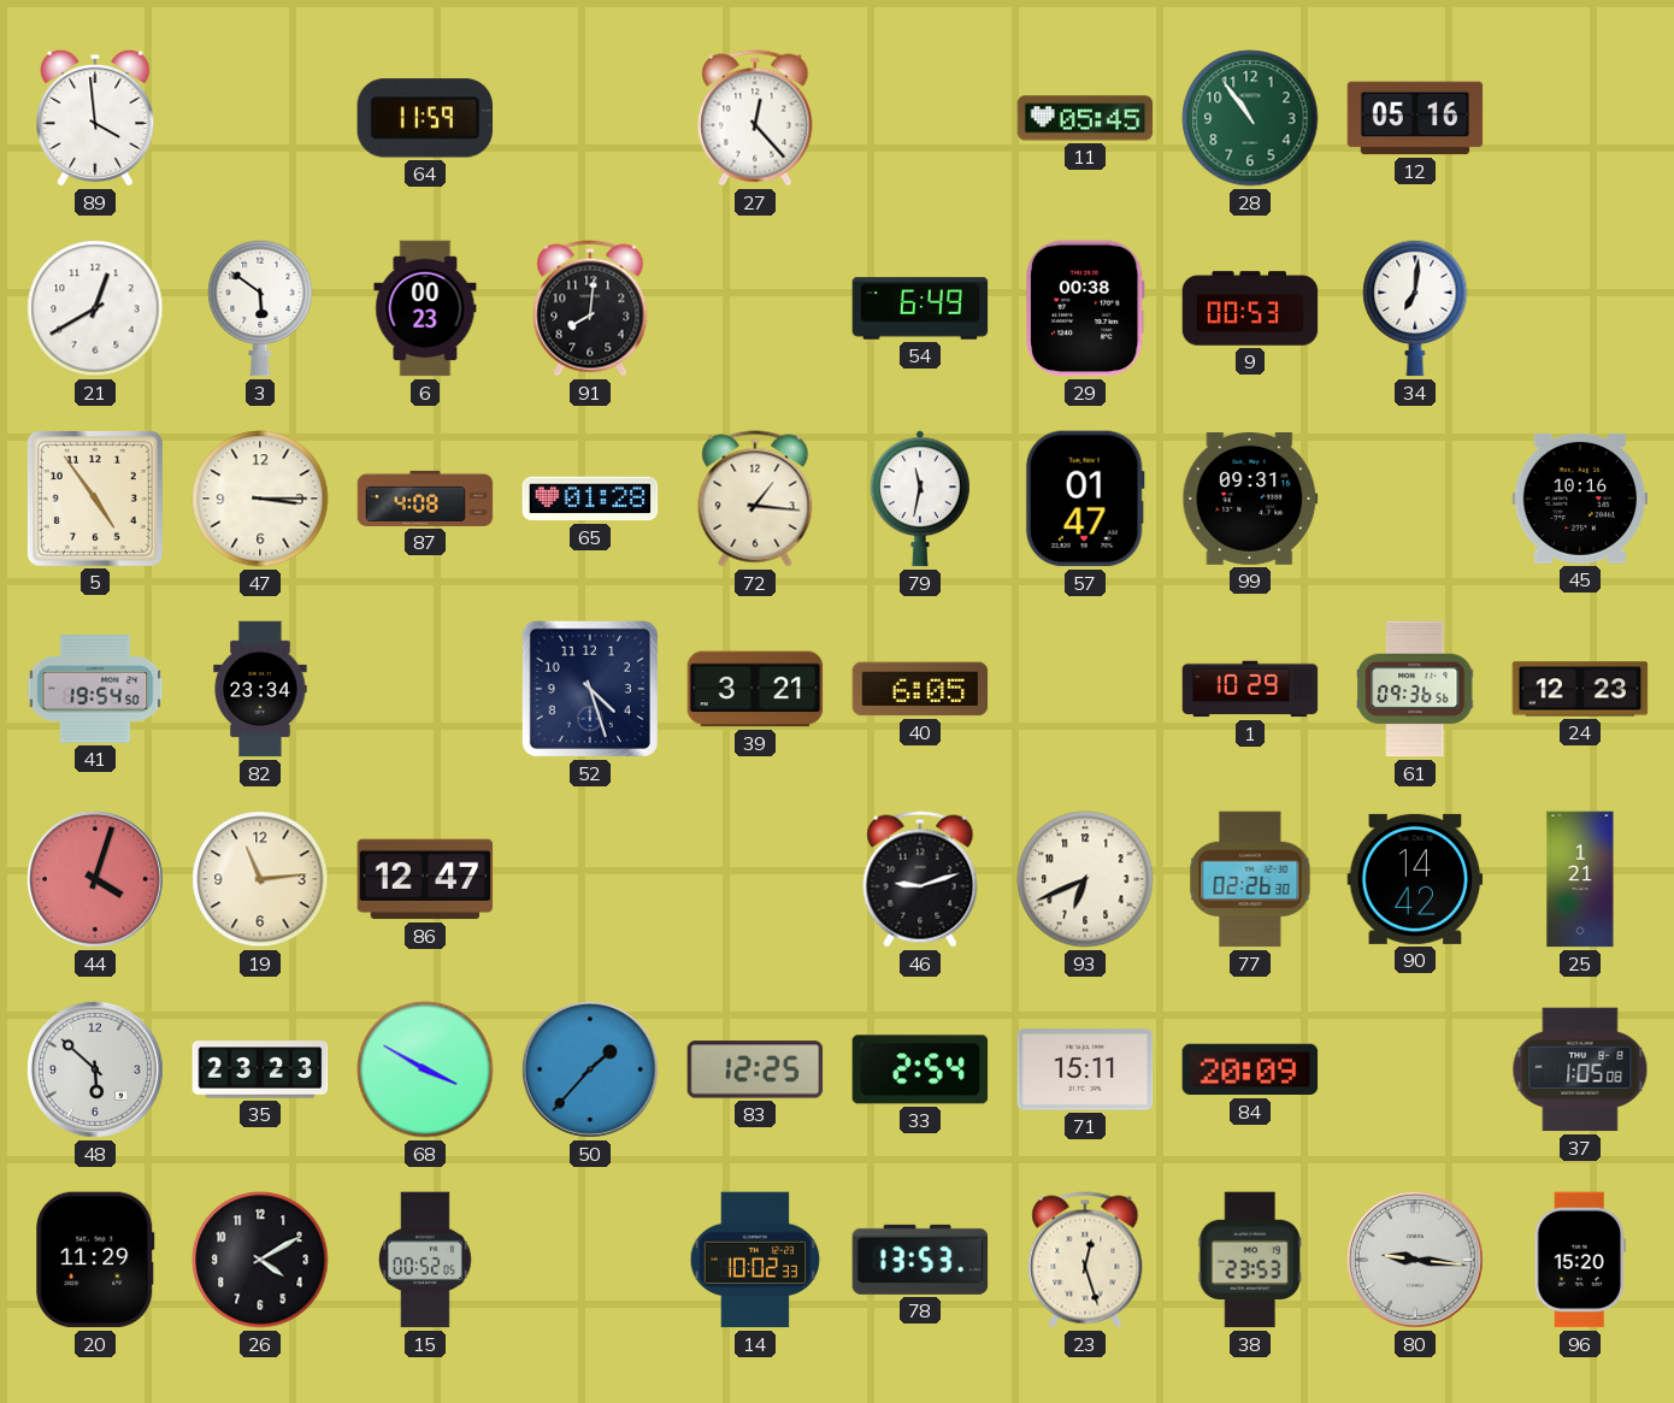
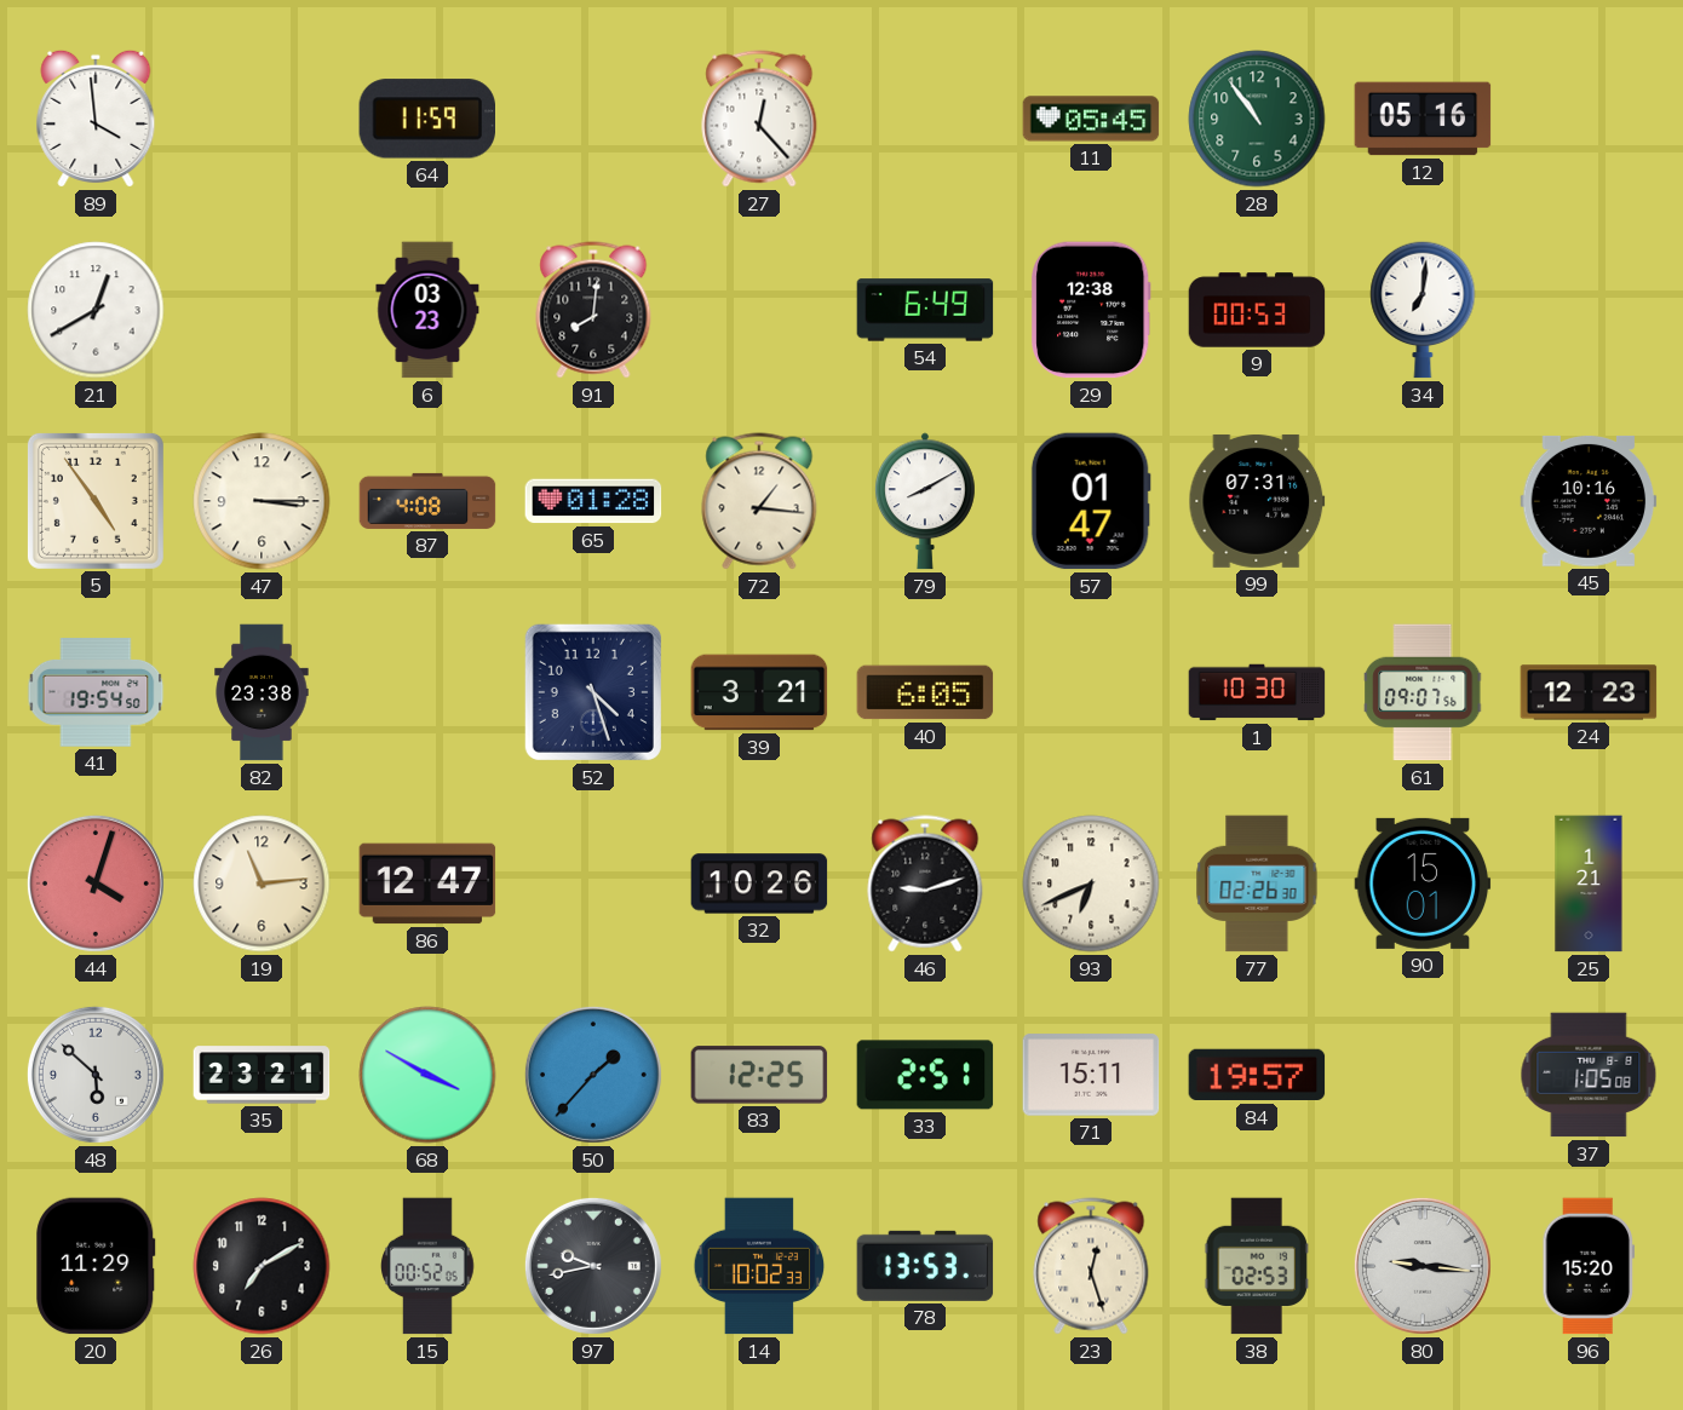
3: 5:51 -> none (260, 308)
6: 00:23 -> 03:23 (427, 310)
29: 00:38 -> 12:38 (1092, 310)
79: 11:32 -> 8:10 (926, 501)
99: 09:31 -> 07:31 (1257, 501)
82: 23:34 -> 23:38 (262, 692)
1: 10:29 -> 10:30 (1257, 692)
61: 09:36 -> 09:07 (1424, 692)
32: none -> 10:26 (759, 884)
90: 14:42 -> 15:01 (1423, 884)
35: 23:23 -> 23:21 (262, 1075)
33: 2:54 -> 2:51 (925, 1075)
84: 20:09 -> 19:57 (1257, 1075)
26: 4:10 -> 7:10 (262, 1266)
97: none -> 9:43 (593, 1266)
38: 23:53 -> 02:53 (1257, 1266)
